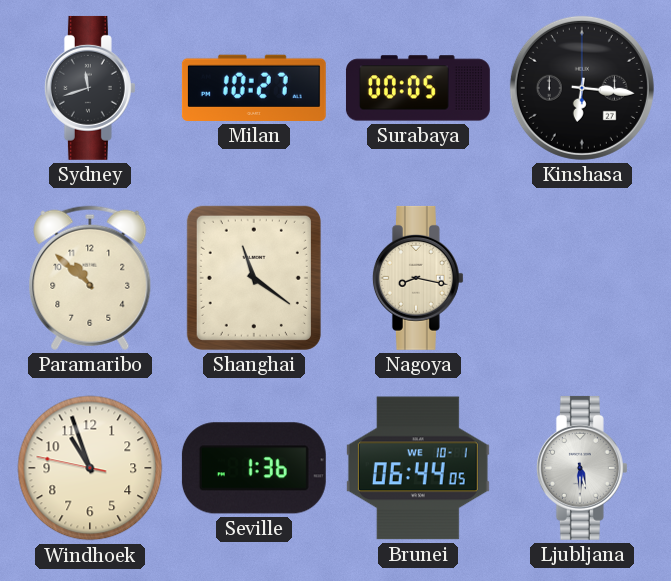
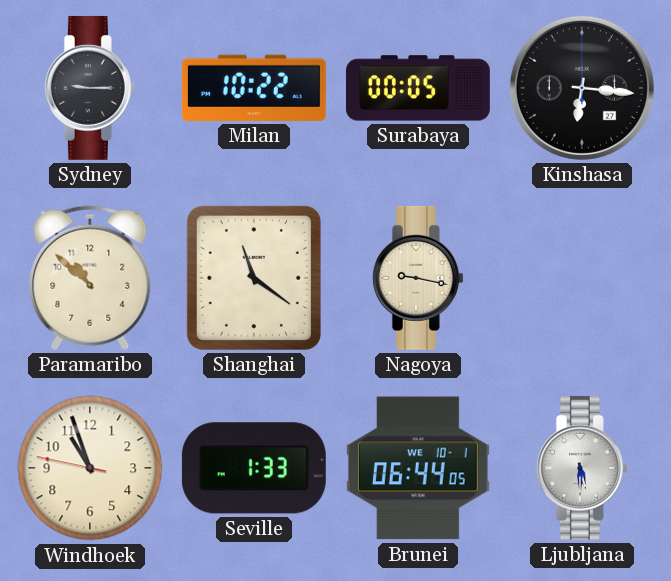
Sydney: 11:42 -> 9:15 (90, 88)
Milan: 10:27 -> 10:22 (254, 88)
Nagoya: 8:17 -> 9:17 (418, 278)
Seville: 1:36 -> 1:33 (254, 468)
